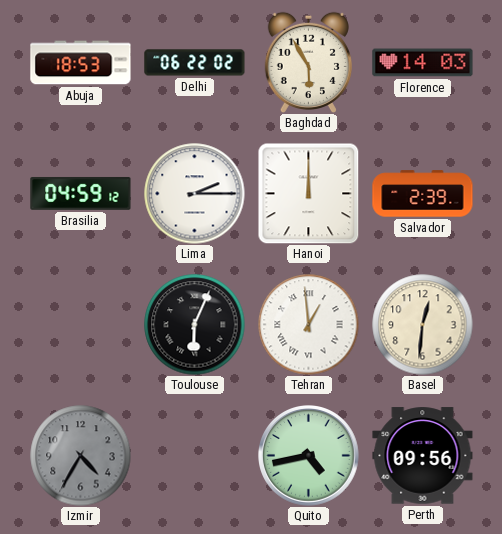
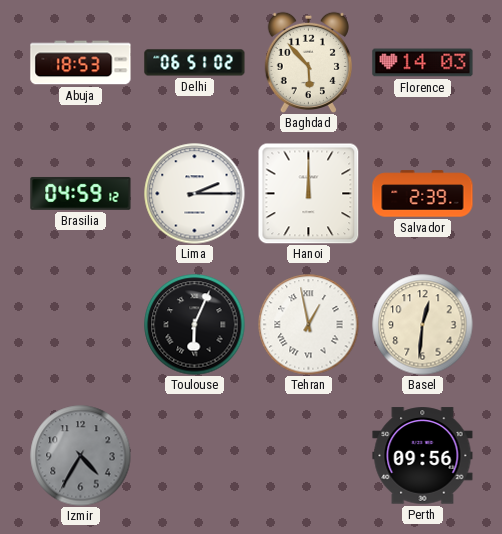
Delhi: 06:22 -> 06:51 (195, 63)
Baghdad: 5:55 -> 5:53 (308, 62)
Tehran: 12:59 -> 12:58 (309, 325)
Quito: 4:43 -> none (309, 456)
